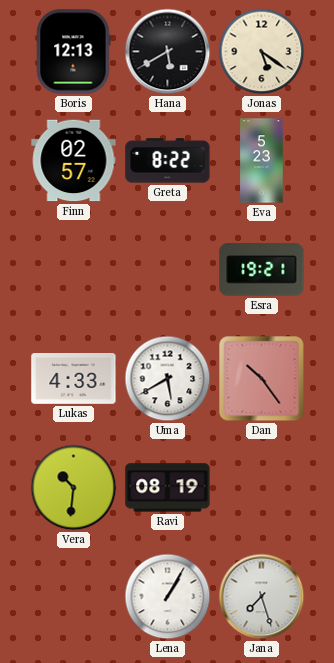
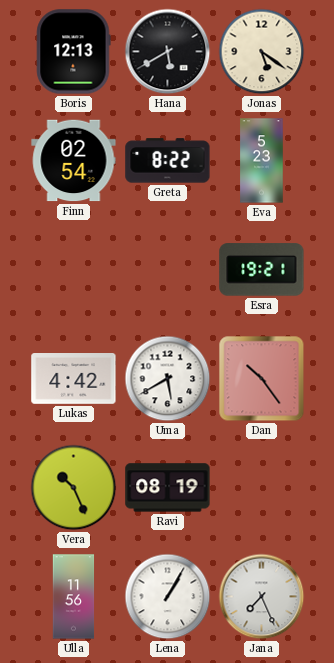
Finn: 02:57 -> 02:54 (74, 161)
Lukas: 4:33 -> 4:42 (74, 379)
Vera: 10:31 -> 10:26 (74, 488)
Ulla: none -> 11:56 (74, 597)
Jana: 7:27 -> 7:26 (262, 597)
